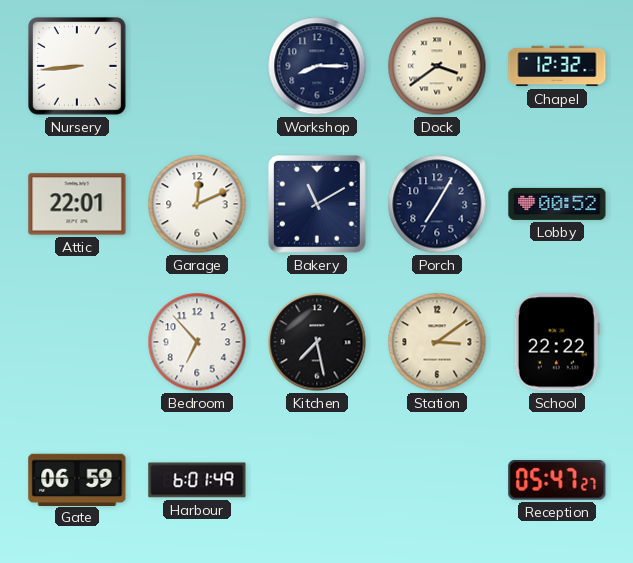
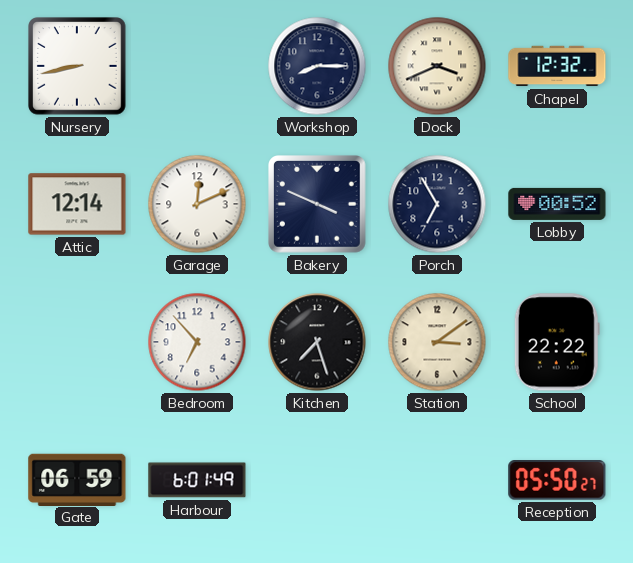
Nursery: 8:44 -> 8:43 (77, 66)
Dock: 3:39 -> 3:41 (437, 66)
Attic: 22:01 -> 12:14 (77, 204)
Bakery: 11:10 -> 3:49 (318, 205)
Porch: 7:05 -> 6:55 (437, 204)
Kitchen: 7:28 -> 7:27 (317, 342)
Reception: 05:47 -> 05:50 (557, 481)
